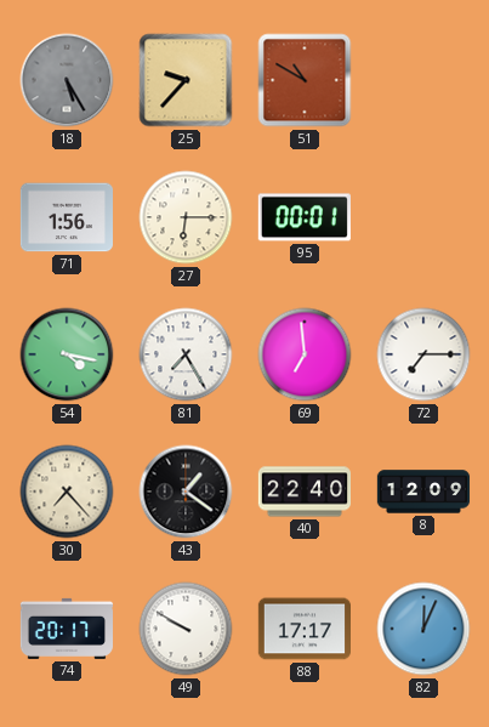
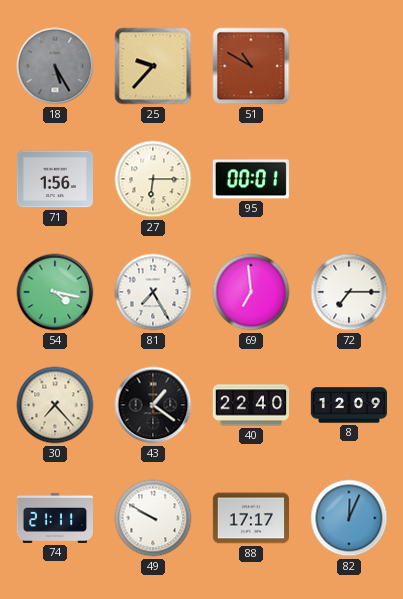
74: 20:17 -> 21:11 (54, 518)
